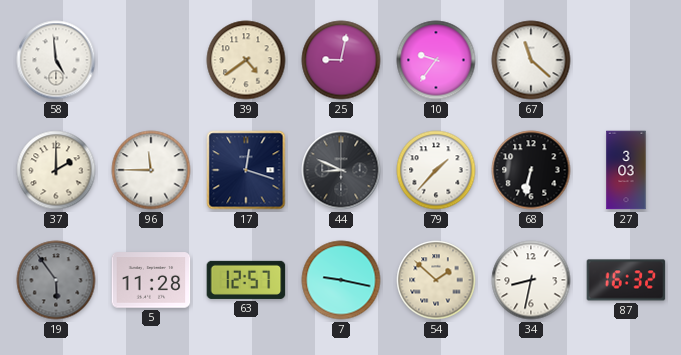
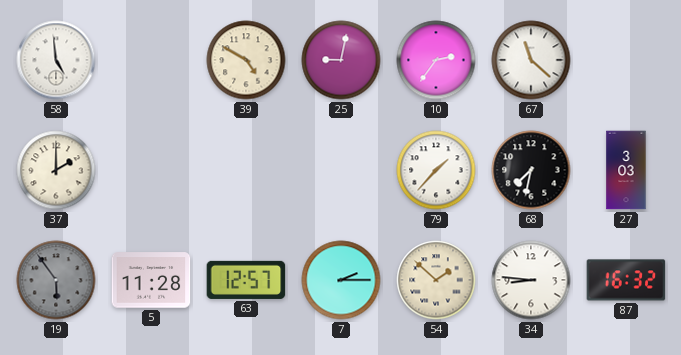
39: 4:39 -> 4:50 (246, 60)
10: 9:36 -> 2:36 (436, 60)
96: 11:45 -> none (151, 170)
17: 12:18 -> none (246, 170)
44: 8:49 -> none (341, 170)
68: 6:32 -> 7:32 (531, 170)
7: 9:17 -> 2:15 (341, 280)
34: 8:32 -> 8:46 (531, 280)
